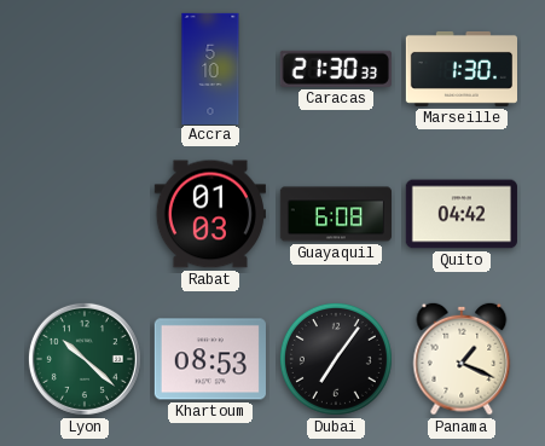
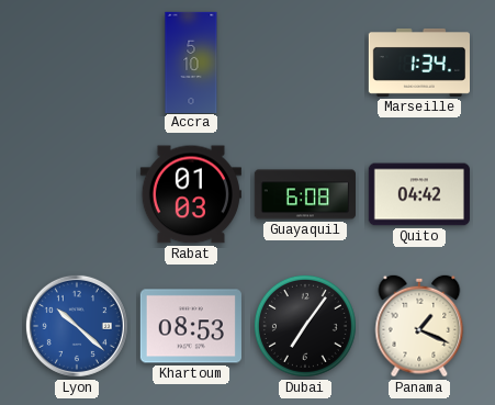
Caracas: 21:30 -> none (336, 69)
Marseille: 1:30 -> 1:34 (418, 63)
Lyon dial: green -> blue (77, 326)
